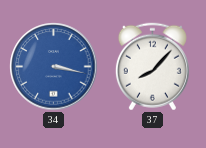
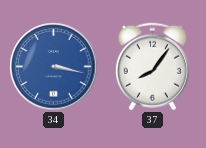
37: 8:07 -> 8:06 (152, 67)
